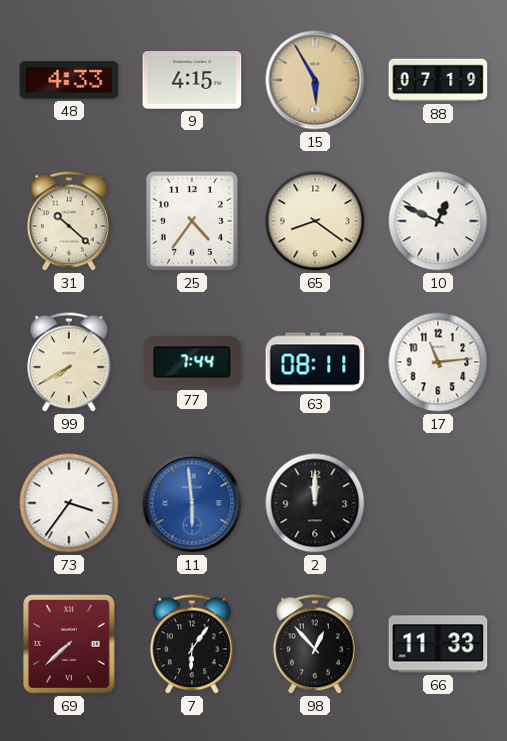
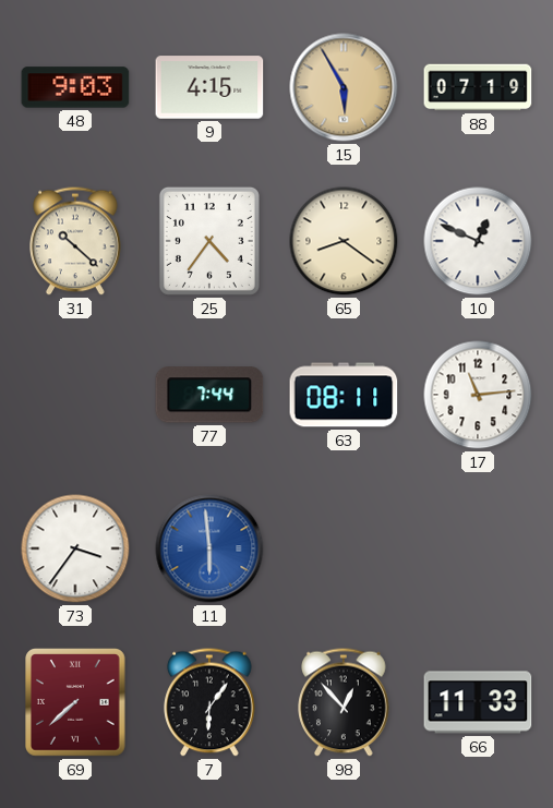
48: 4:33 -> 9:03 (75, 87)
99: 7:40 -> none (69, 362)
2: 12:00 -> none (315, 503)
